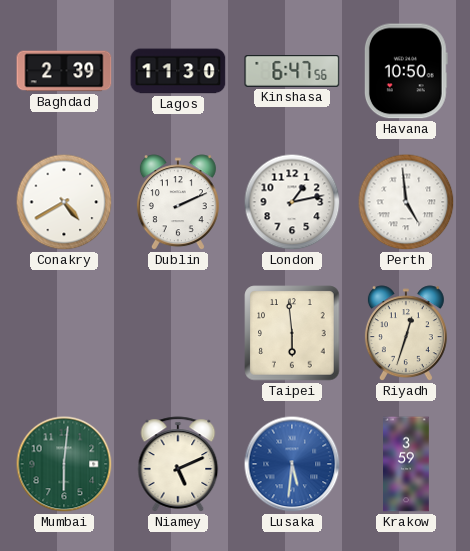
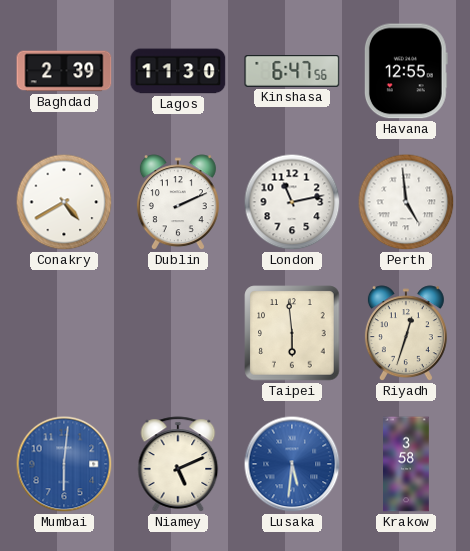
Havana: 10:50 -> 12:55 (406, 71)
London: 1:13 -> 11:13 (292, 202)
Mumbai dial: green -> blue (64, 464)
Krakow: 3:59 -> 3:58 (407, 464)
